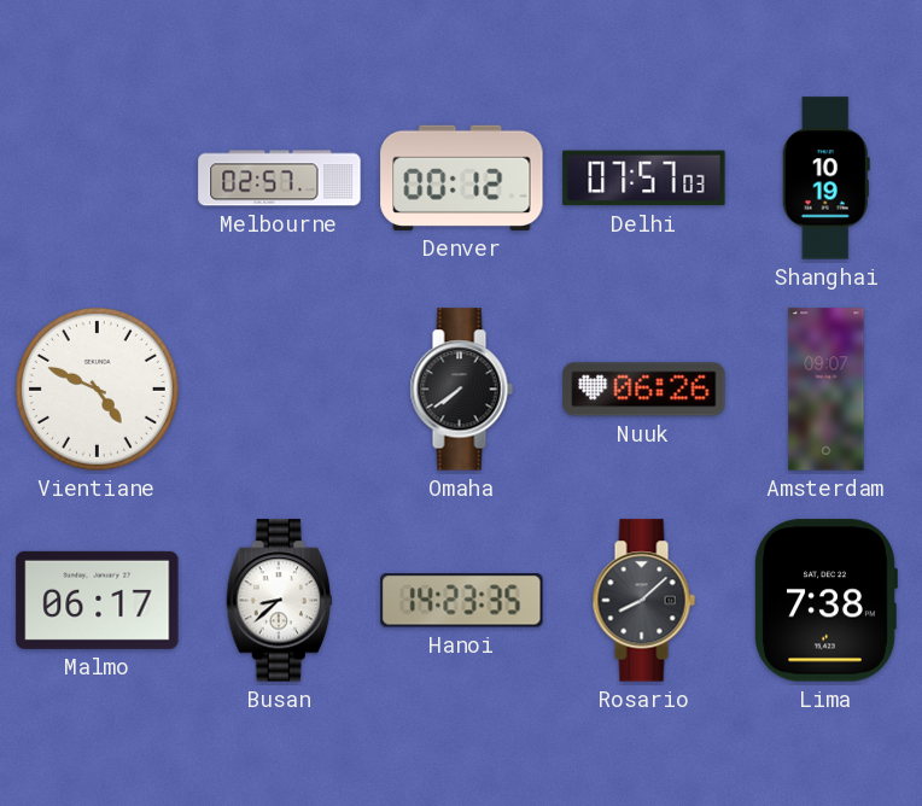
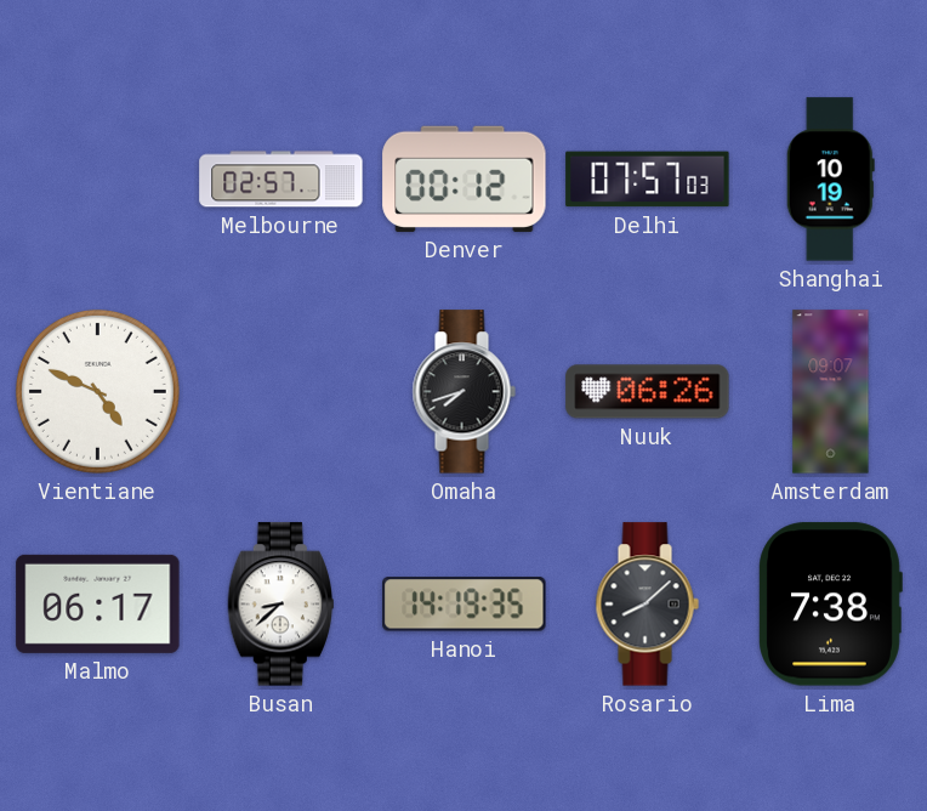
Omaha: 7:39 -> 7:42 (463, 392)
Hanoi: 14:23 -> 14:19 (465, 605)
